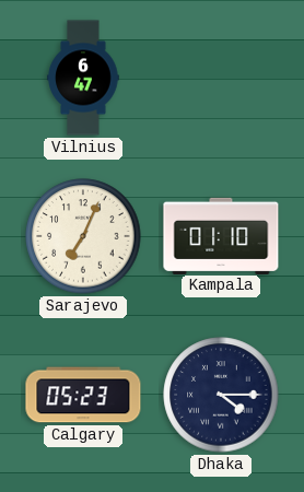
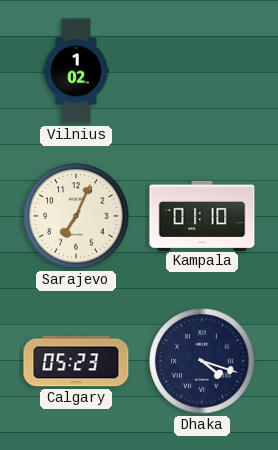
Vilnius: 6:47 -> 1:02 (76, 71)
Dhaka: 4:15 -> 4:18 (202, 361)
